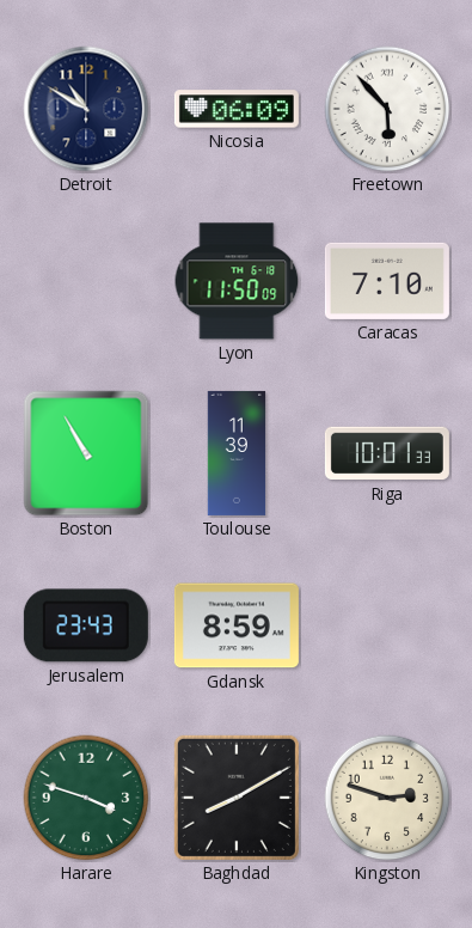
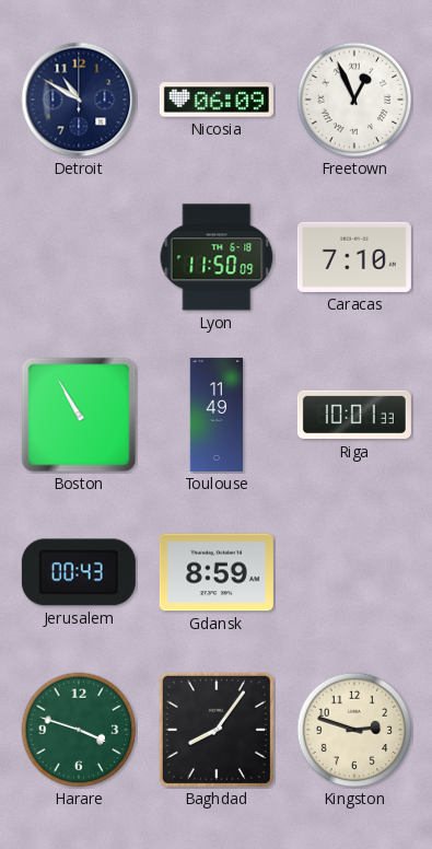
Freetown: 5:53 -> 12:56 (354, 100)
Toulouse: 11:39 -> 11:49 (217, 415)
Jerusalem: 23:43 -> 00:43 (79, 572)
Baghdad: 8:10 -> 8:06 (217, 730)
